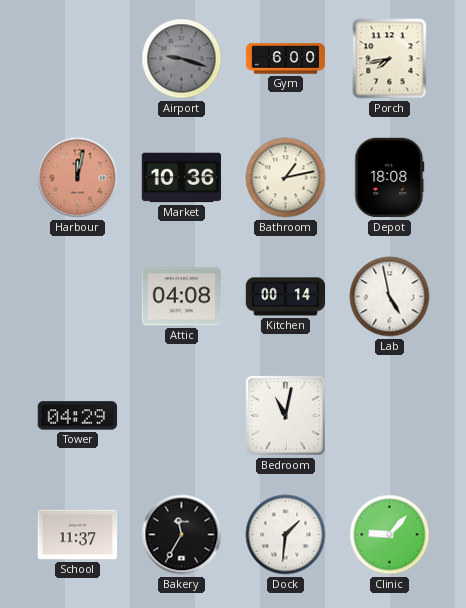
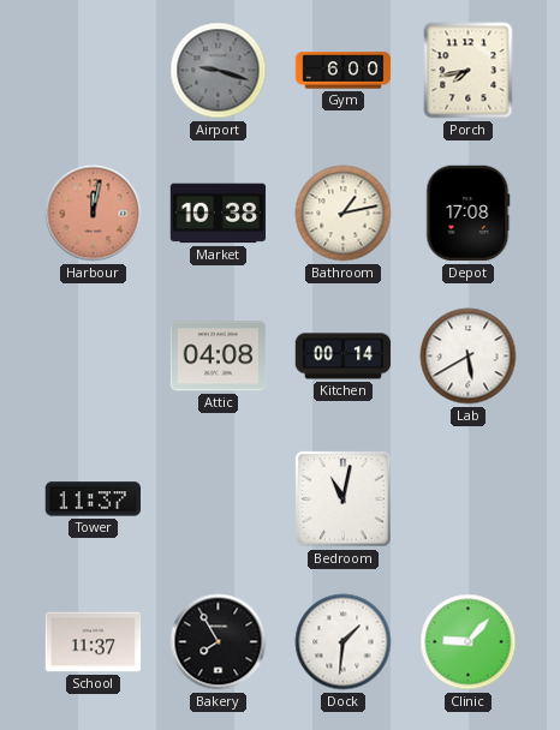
Market: 10:36 -> 10:38 (219, 214)
Depot: 18:08 -> 17:08 (469, 214)
Lab: 4:58 -> 5:40 (469, 357)
Tower: 04:29 -> 11:37 (94, 499)
Bakery: 11:35 -> 7:55 (219, 642)
